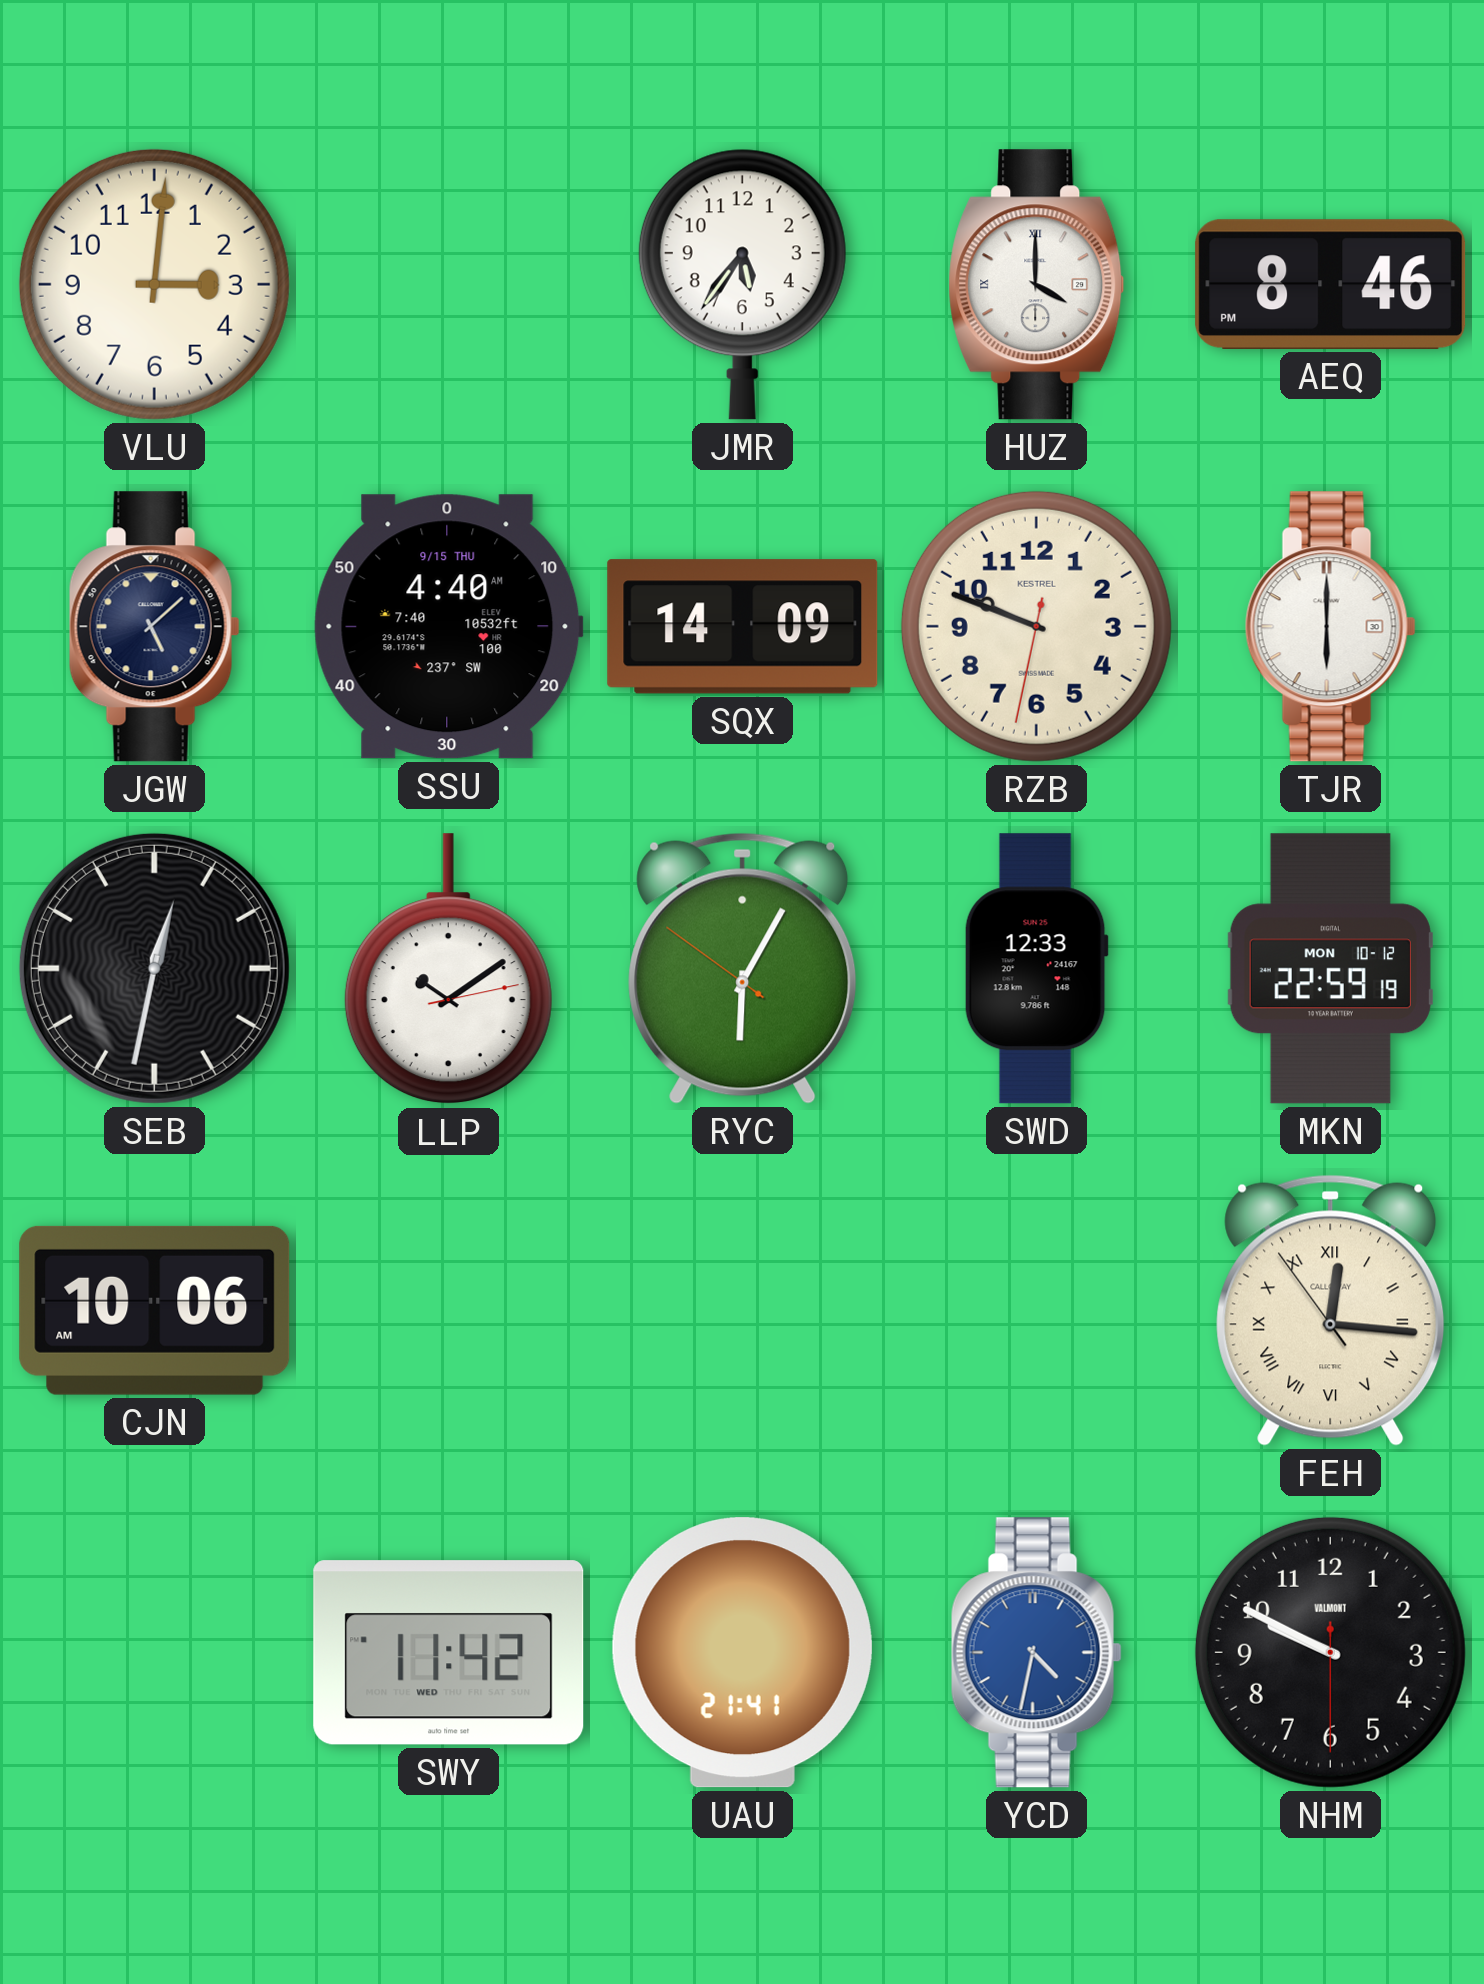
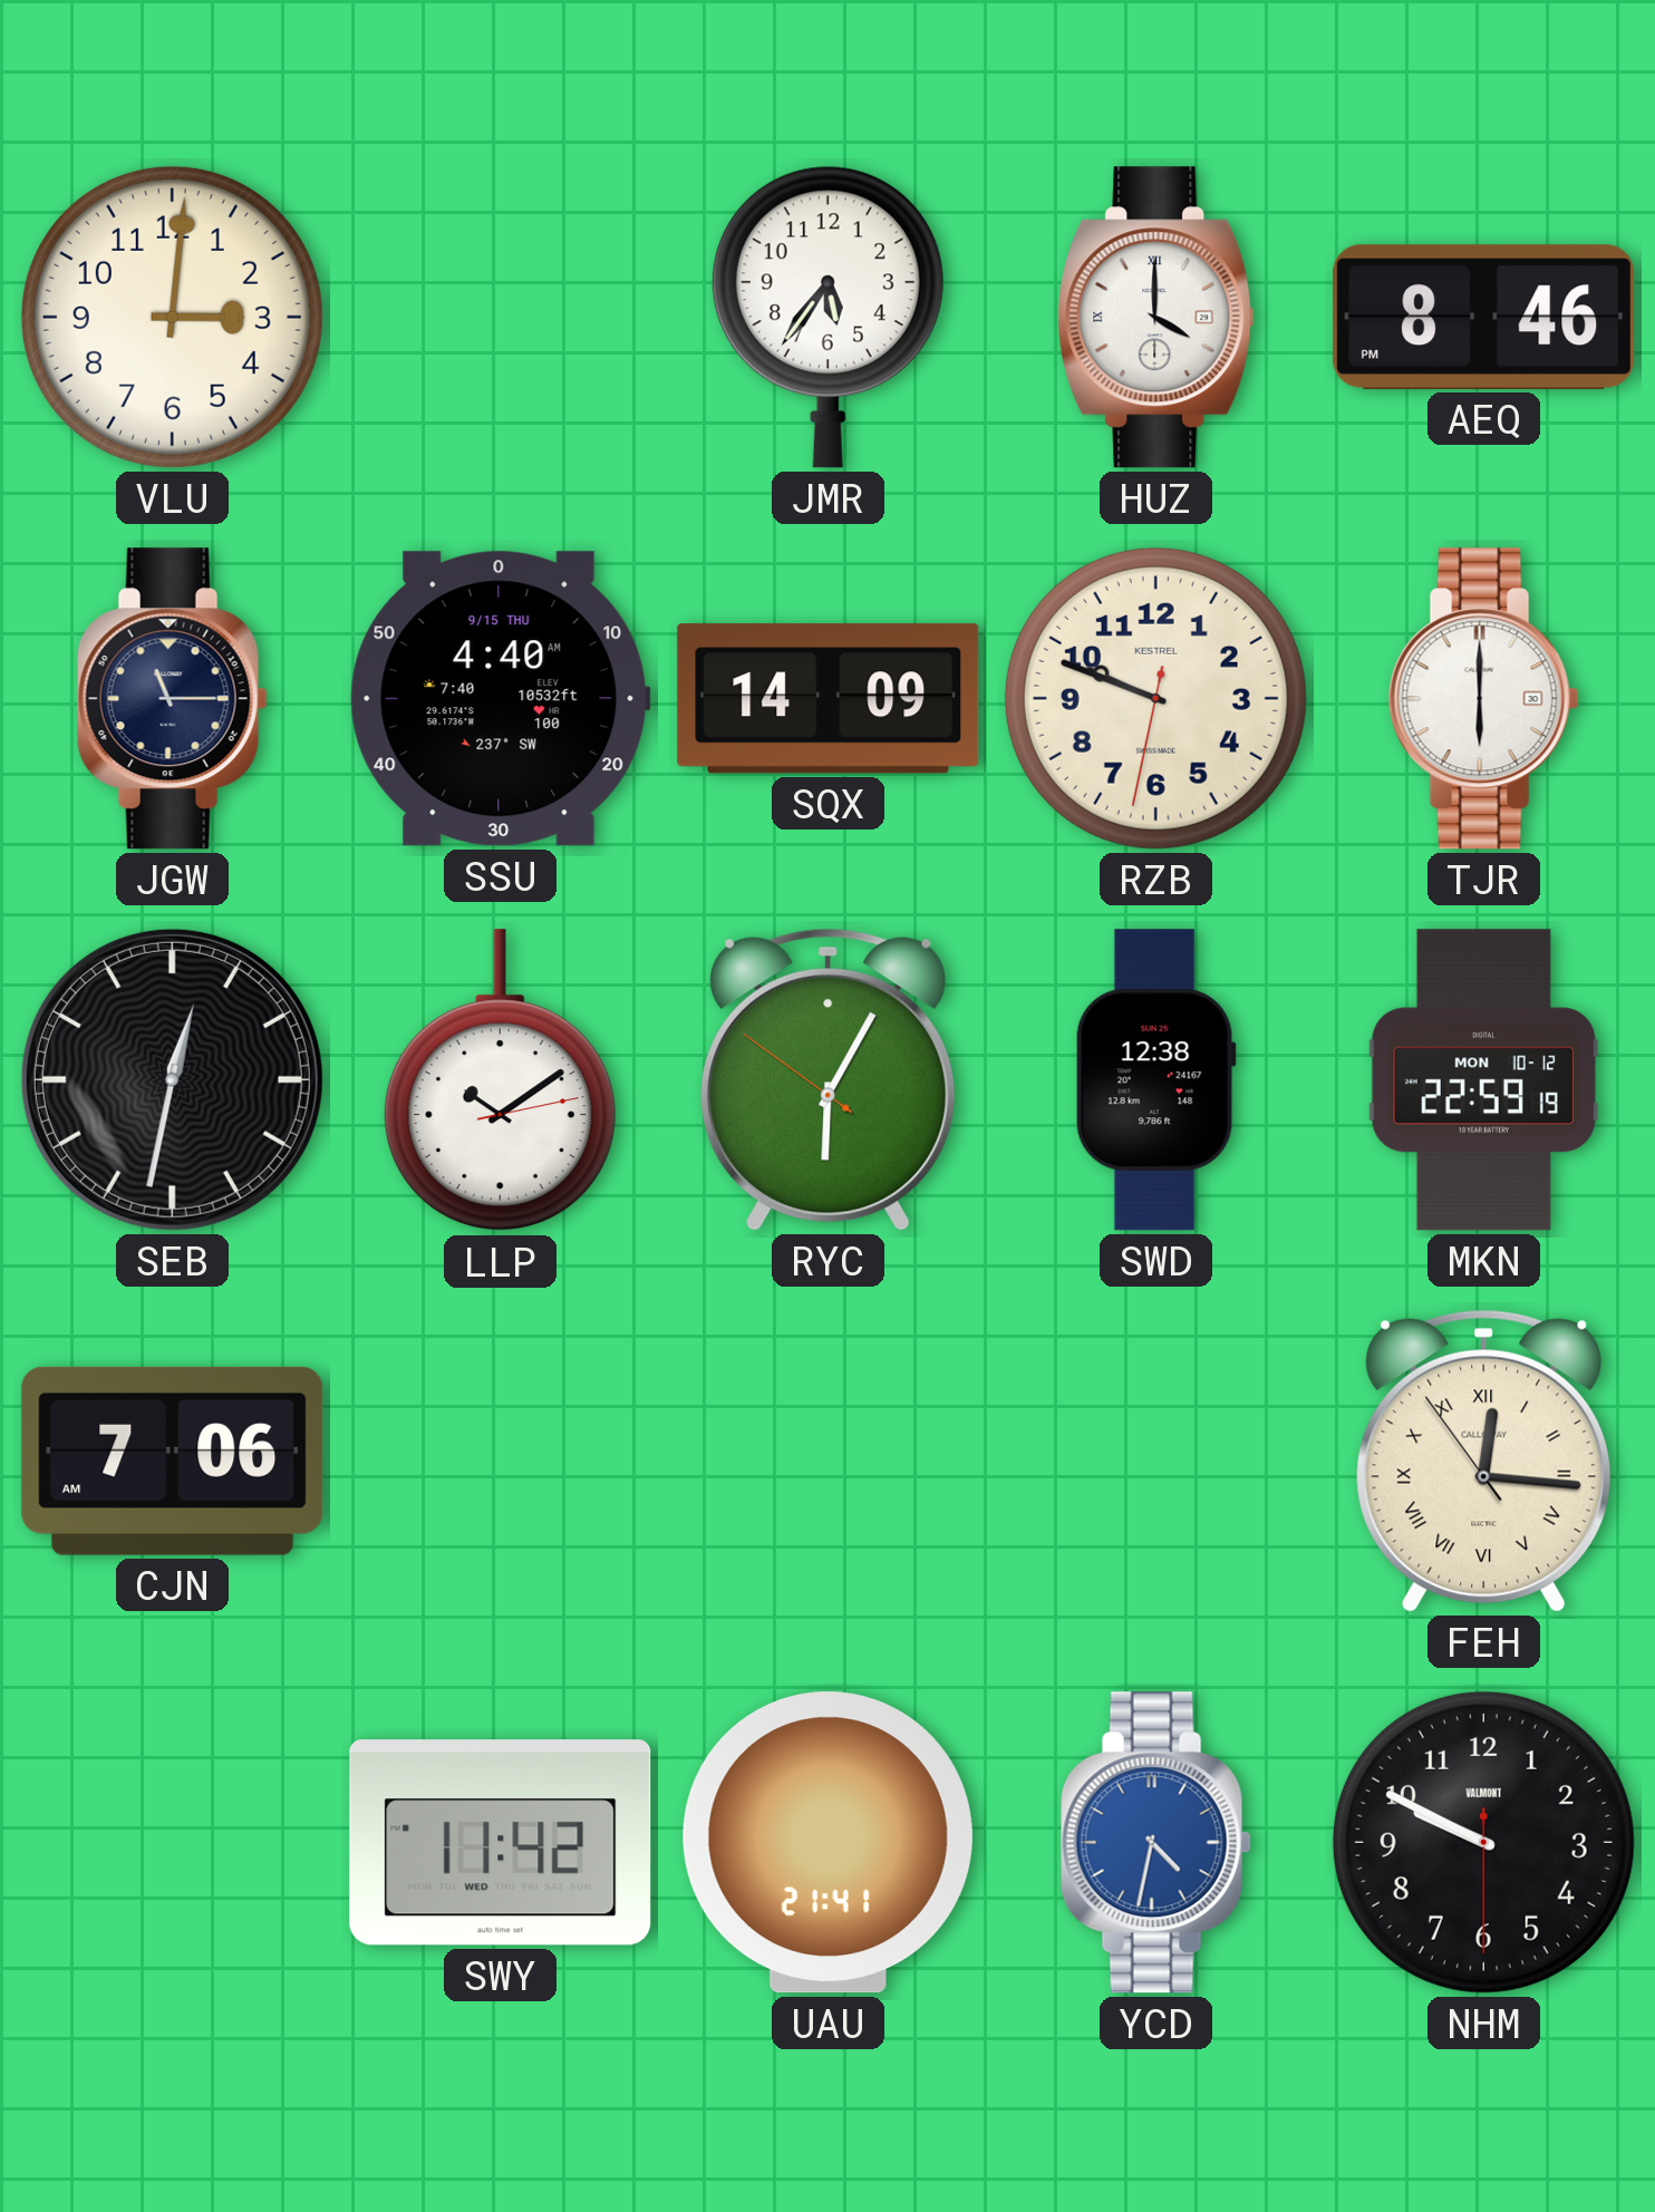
JGW: 5:08 -> 11:15 (172, 699)
SWD: 12:33 -> 12:38 (1155, 1080)
CJN: 10:06 -> 7:06 (173, 1461)
